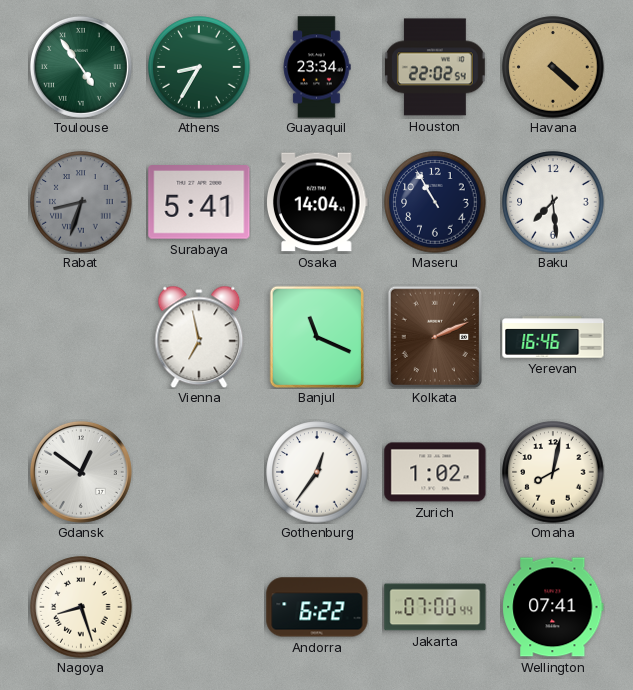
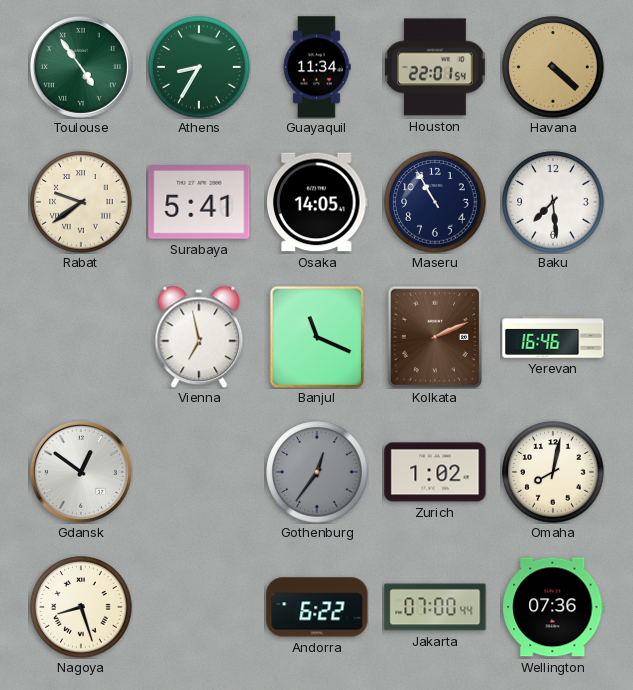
Guayaquil: 23:34 -> 11:34 (317, 67)
Houston: 22:02 -> 22:01 (436, 67)
Rabat: 8:33 -> 9:39 (81, 202)
Rabat dial: grey -> cream (81, 202)
Osaka: 14:04 -> 14:05 (318, 202)
Gothenburg dial: white -> grey (317, 472)
Wellington: 07:41 -> 07:36 (553, 607)
